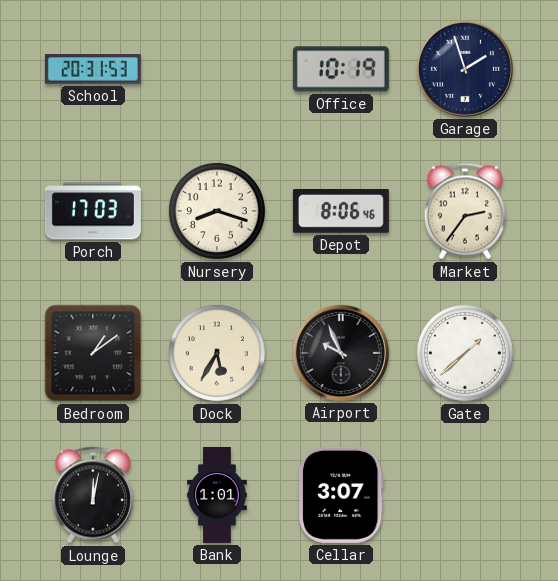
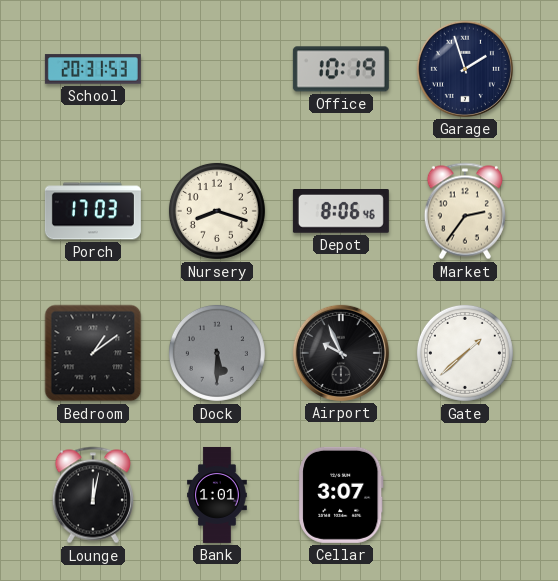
Dock: 5:35 -> 5:30 (217, 353)
Dock dial: cream -> grey (217, 353)
